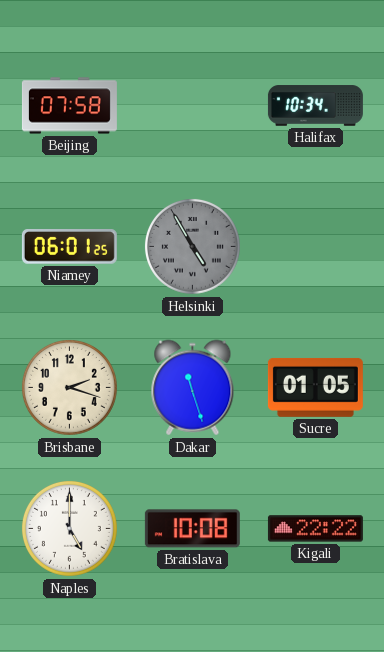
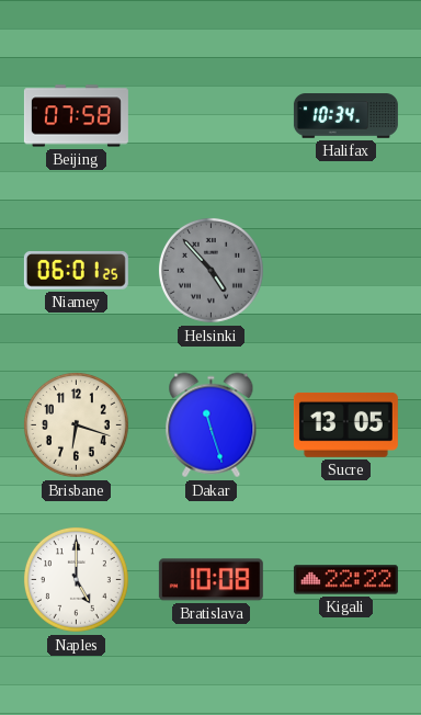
Helsinki: 4:55 -> 4:53 (210, 270)
Brisbane: 2:18 -> 6:18 (76, 424)
Sucre: 01:05 -> 13:05 (345, 424)
